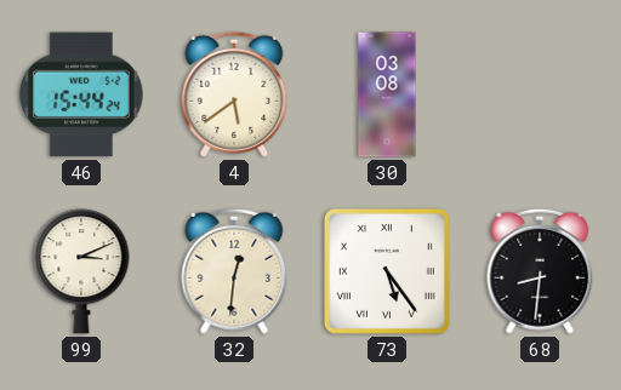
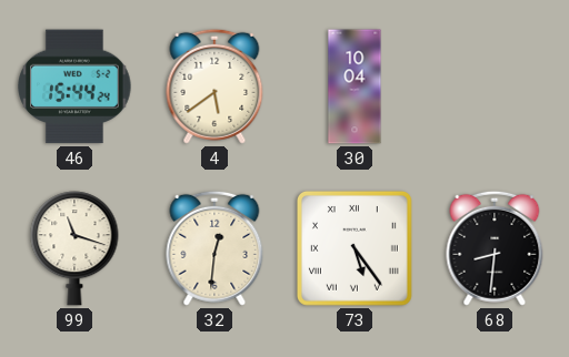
30: 03:08 -> 10:04 (355, 86)
99: 3:11 -> 11:18 (74, 248)
